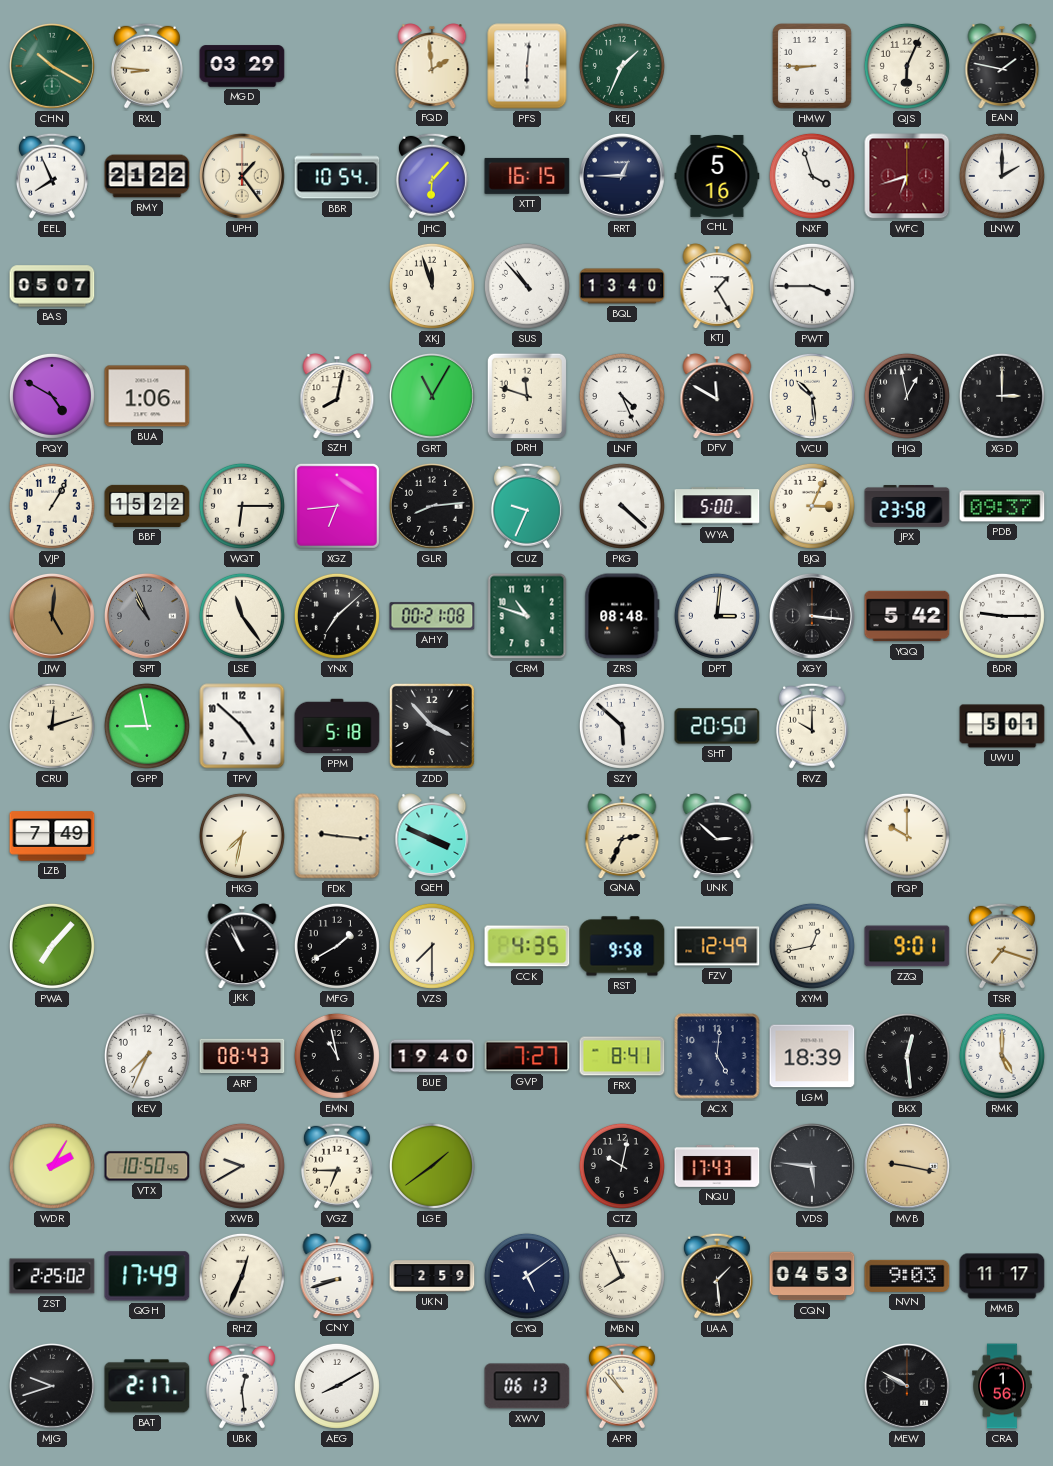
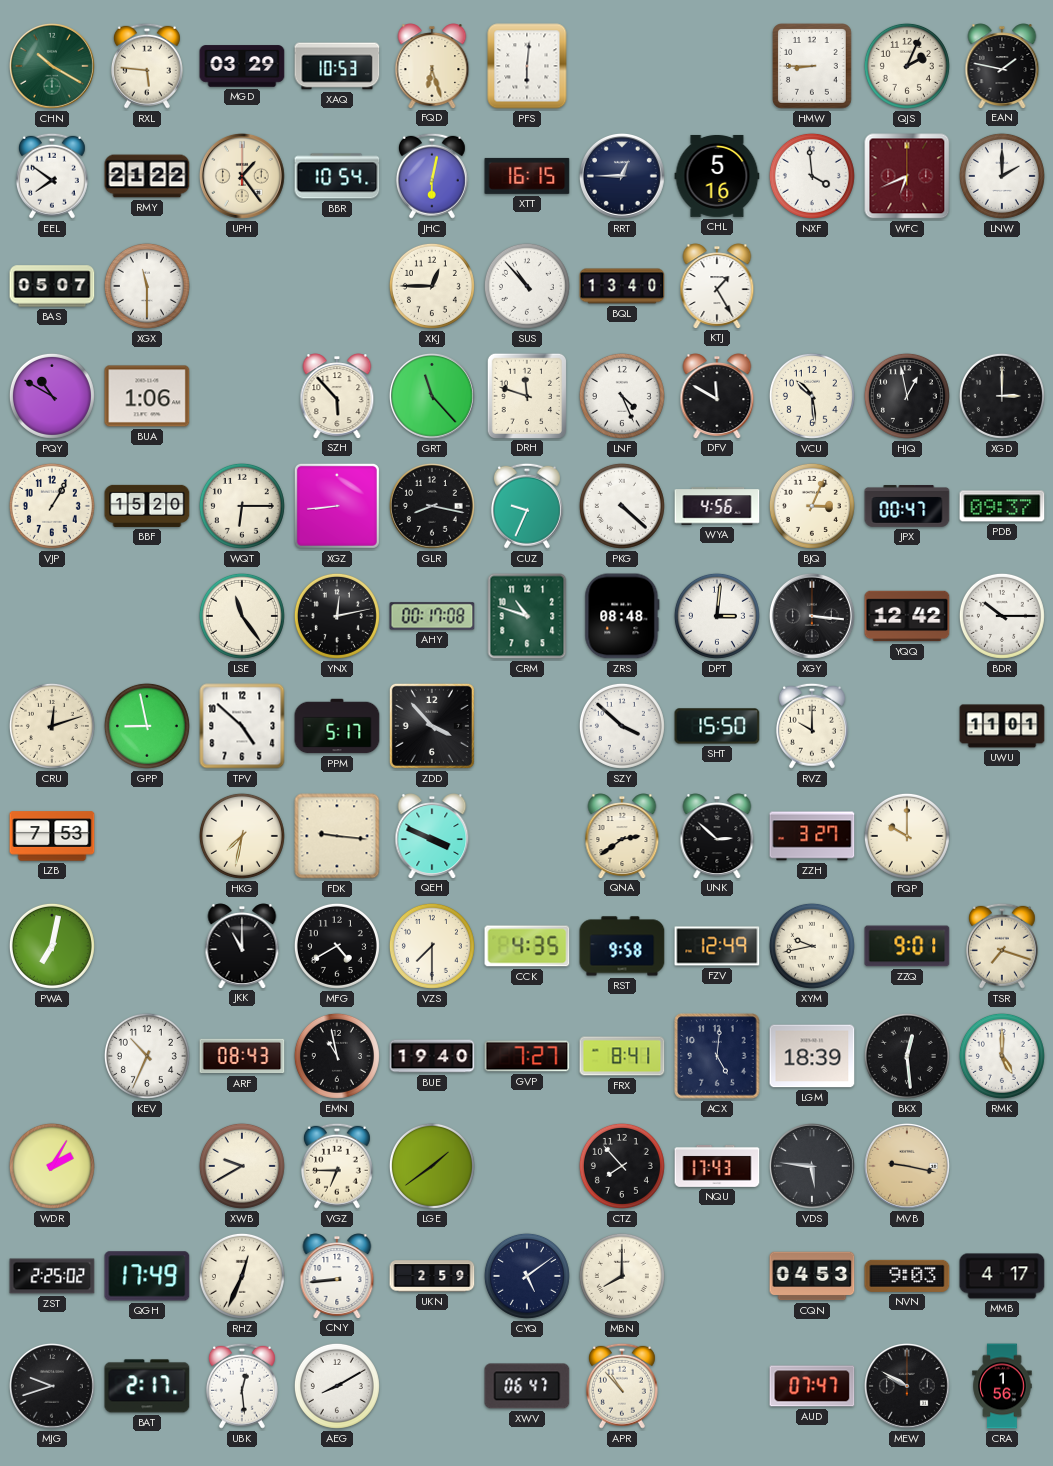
RXL: 8:46 -> 5:46 (147, 66)
XAQ: none -> 10:53 (337, 66)
FQD: 1:59 -> 6:27 (432, 66)
KEJ: 1:34 -> none (622, 66)
QJS: 6:04 -> 2:04 (907, 66)
EEL: 7:56 -> 7:51 (52, 176)
JHC: 6:07 -> 6:02 (432, 176)
NXF: 3:57 -> 3:59 (812, 176)
WFC: 6:42 -> 6:41 (907, 176)
XGX: none -> 11:30 (147, 286)
XKJ: 11:57 -> 12:45 (432, 286)
PWT: 3:45 -> none (812, 286)
PQY: 4:50 -> 10:50 (52, 396)
SZH: 8:02 -> 5:53 (337, 396)
GRT: 11:05 -> 11:23 (432, 396)
BBF: 15:22 -> 15:20 (147, 506)
XGZ: 6:44 -> 8:44 (337, 506)
GLR: 8:14 -> 8:17 (432, 506)
WYA: 5:00 -> 4:56 (717, 506)
JPX: 23:58 -> 00:47 (907, 506)
JJW: 5:01 -> none (52, 616)
SPT: 10:56 -> none (147, 616)
YNX: 7:08 -> 12:13 (337, 616)
AHY: 00:21 -> 00:17 (432, 616)
YQQ: 5:42 -> 12:42 (907, 616)
BDR: 9:15 -> 10:15 (1002, 616)
PPM: 5:18 -> 5:17 (337, 726)
SZY: 5:52 -> 3:52 (622, 726)
SHT: 20:50 -> 15:50 (717, 726)
UWU: 5:01 -> 11:01 (1002, 726)
LZB: 7:49 -> 7:53 (52, 836)
QNA: 2:34 -> 2:39 (622, 836)
ZZH: none -> 3:27 (812, 836)
PWA: 7:07 -> 7:02 (52, 946)
JKK: 10:56 -> 11:00 (242, 946)
MFG: 1:40 -> 4:40 (337, 946)
XYM: 12:43 -> 9:43 (812, 946)
KEV: 7:34 -> 10:34 (147, 1056)
VTX: 10:50 -> none (147, 1166)
CTZ: 10:02 -> 7:53 (622, 1166)
CNY: 8:42 -> 8:44 (337, 1276)
MBN: 7:56 -> 8:00 (622, 1276)
UAA: 1:29 -> none (717, 1276)
MMB: 11:17 -> 4:17 (1002, 1276)
XWV: 06:13 -> 06:47 (527, 1386)
AUD: none -> 07:47 (812, 1386)
